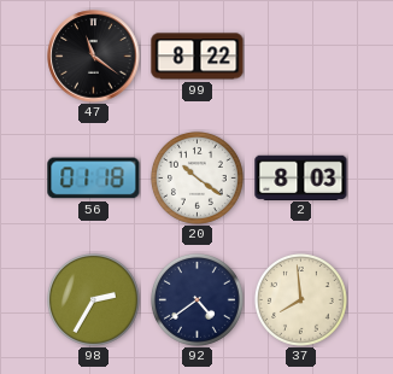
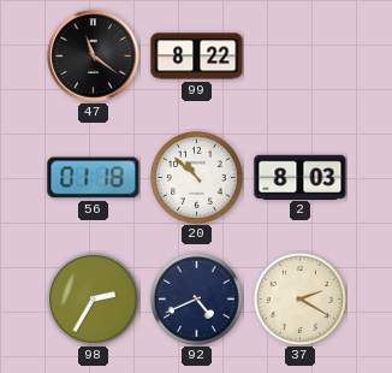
20: 10:21 -> 10:52 (196, 177)
92: 4:39 -> 4:41 (196, 298)
37: 7:59 -> 2:20 (299, 298)
